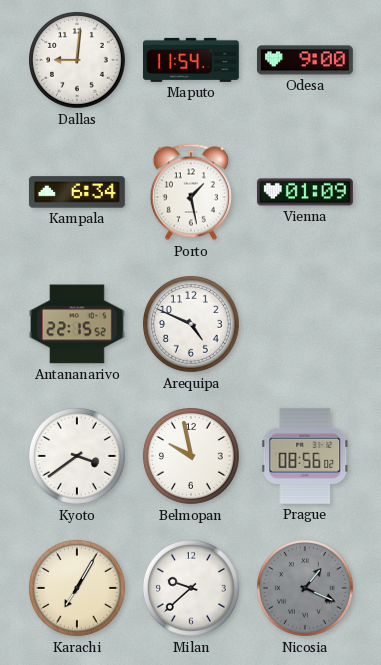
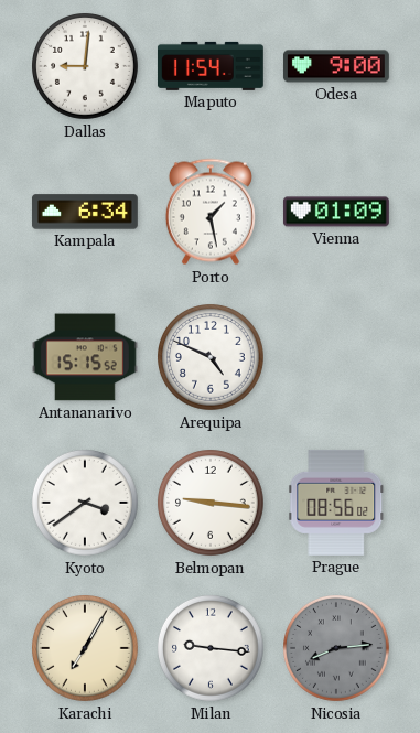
Antananarivo: 22:15 -> 15:15 (85, 357)
Belmopan: 9:58 -> 9:16 (212, 504)
Milan: 9:38 -> 9:16 (212, 649)
Nicosia: 1:19 -> 8:14 (337, 649)
